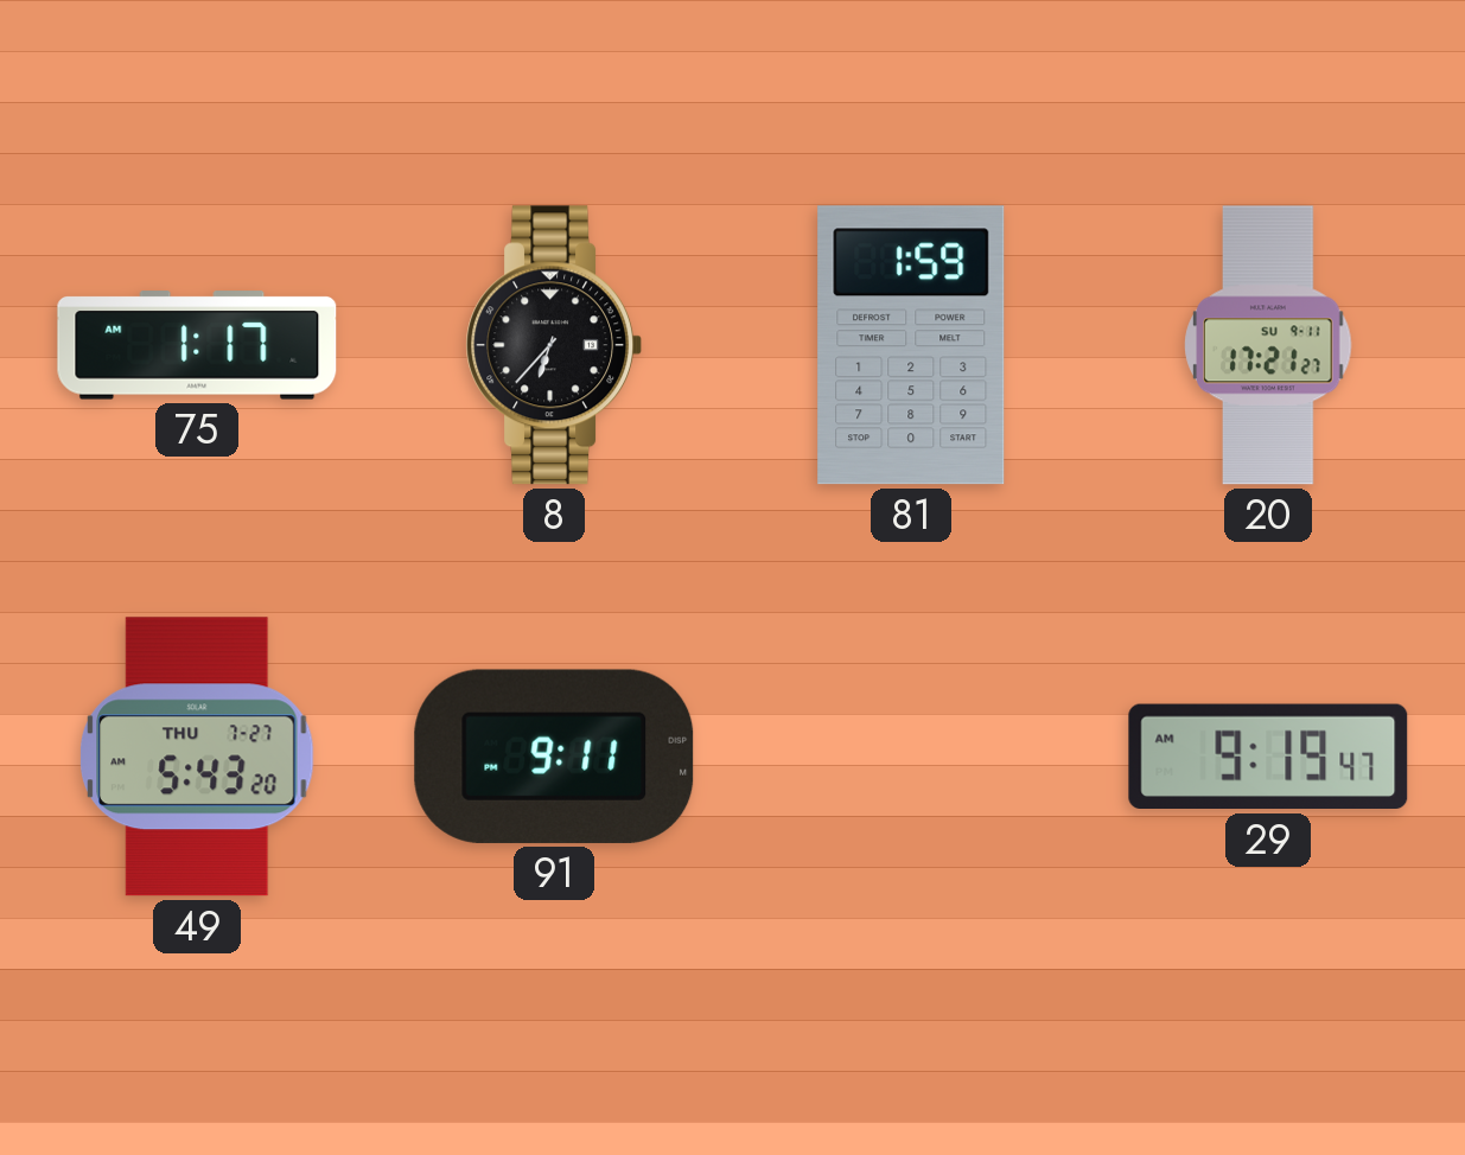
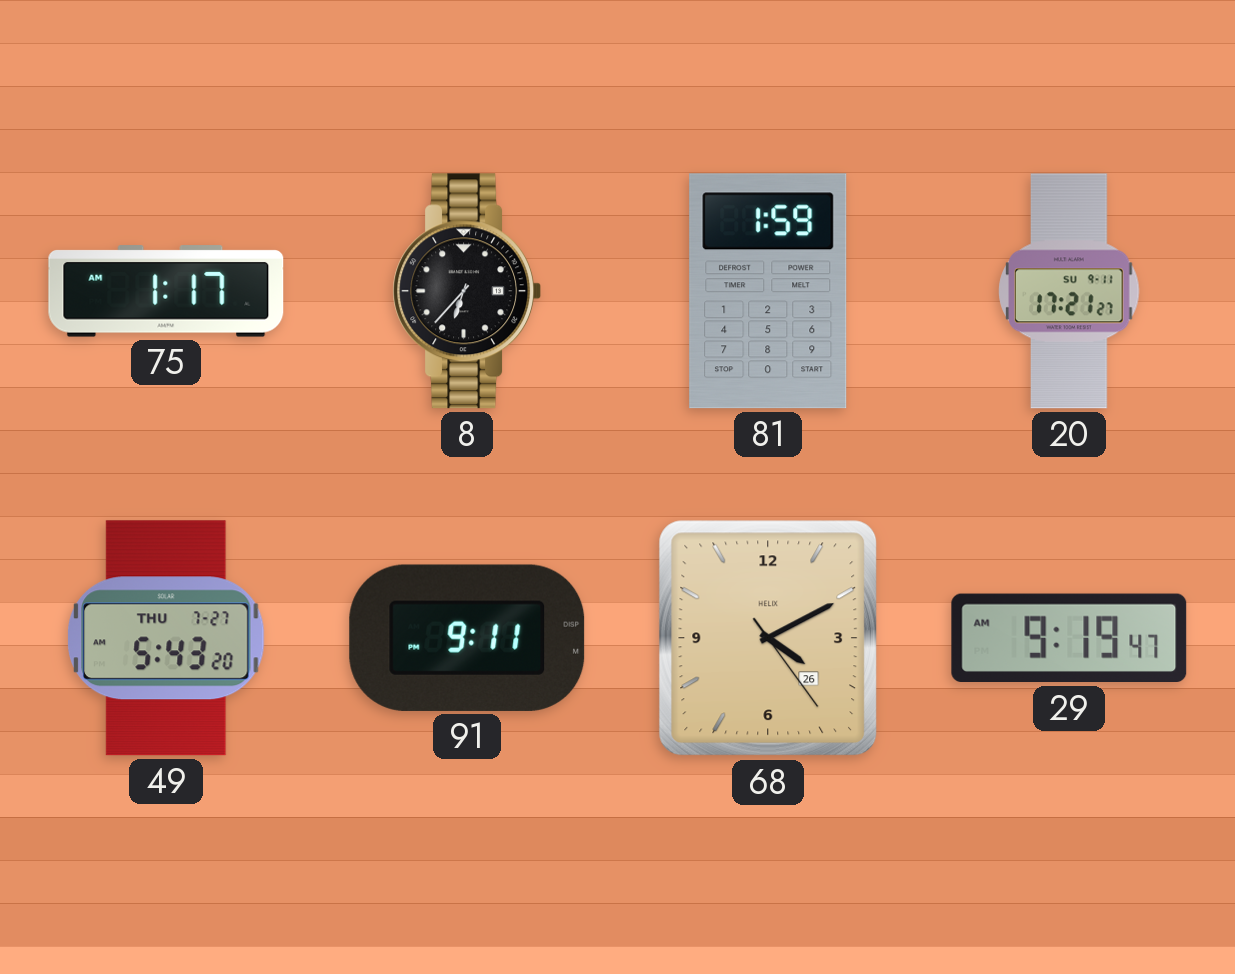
68: none -> 4:10 (768, 638)
